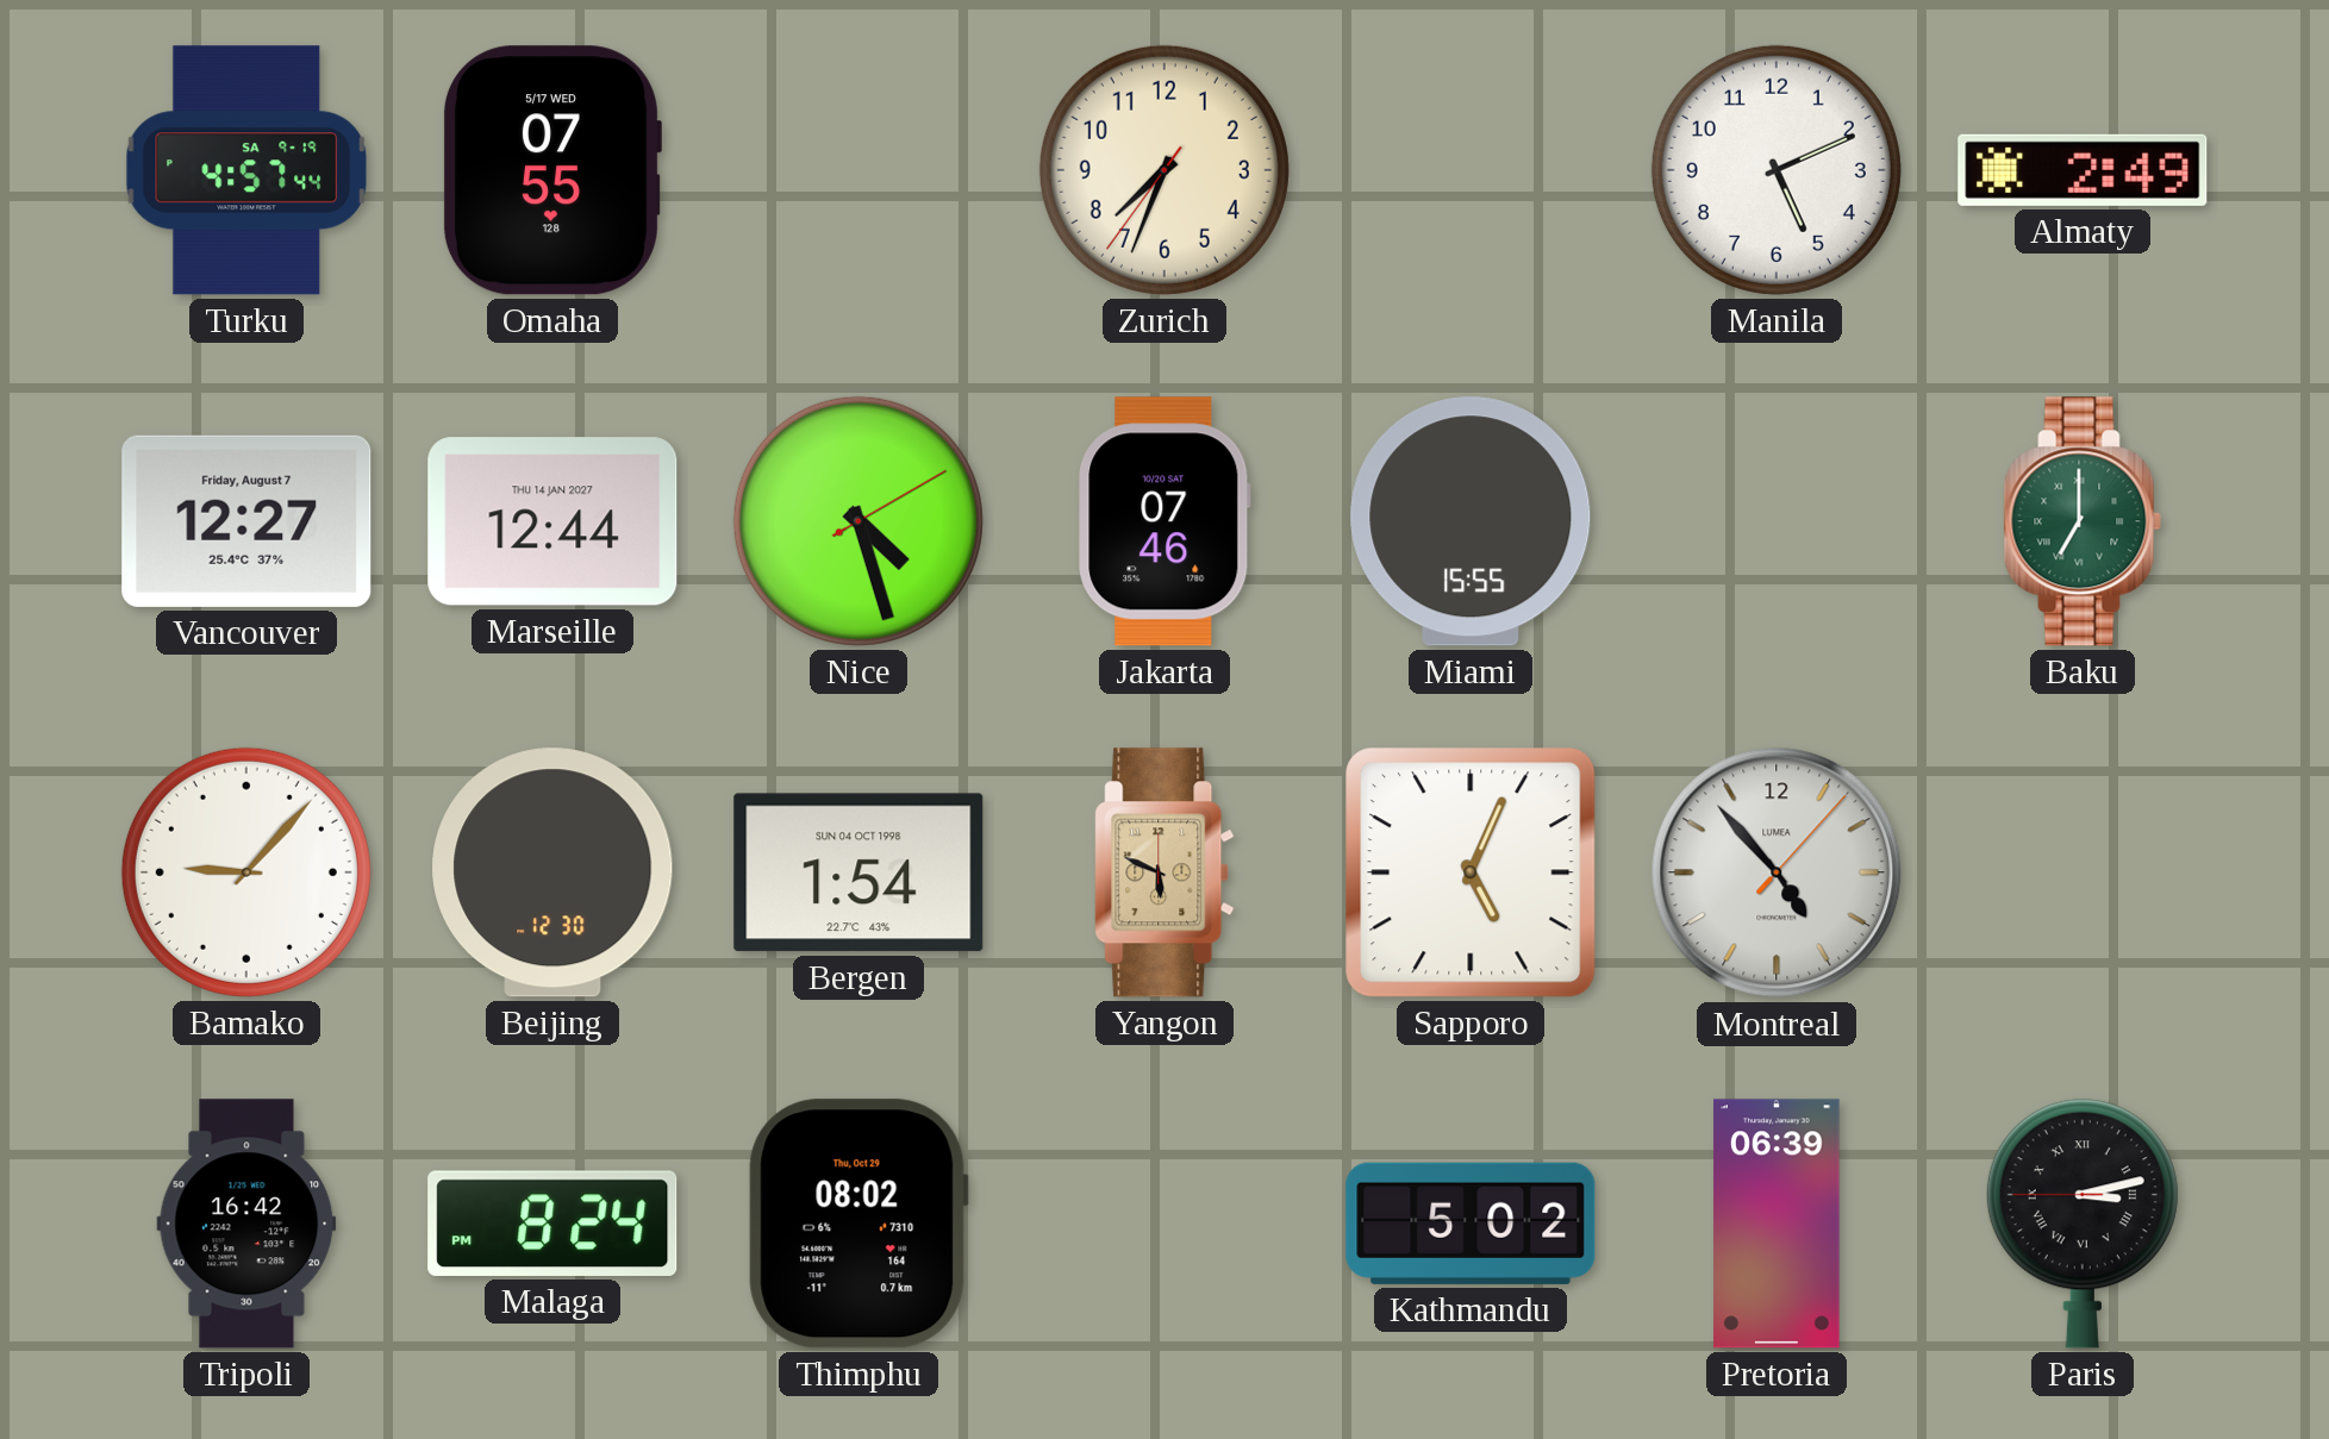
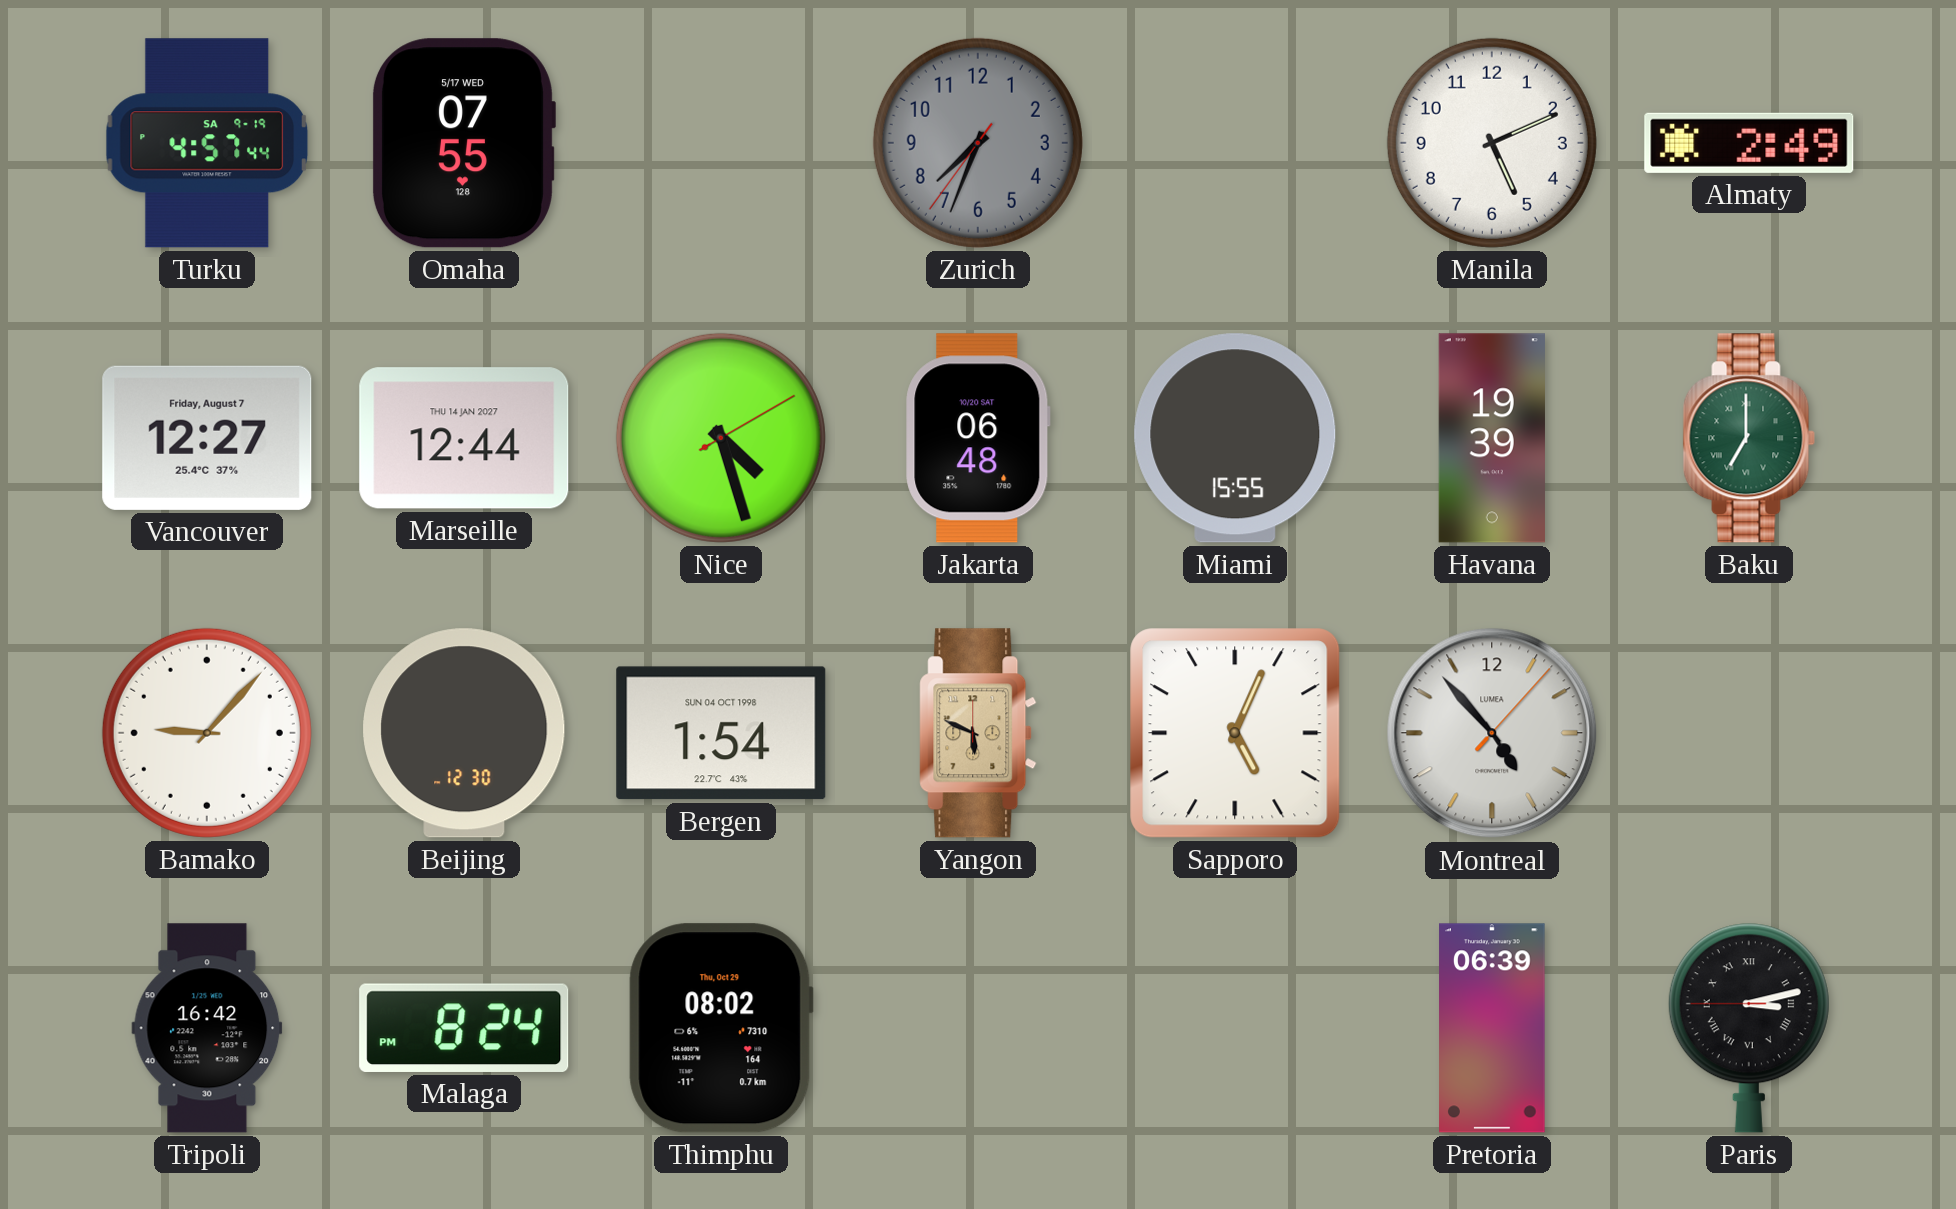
Zurich dial: cream -> grey (978, 143)
Jakarta: 07:46 -> 06:48 (978, 438)
Havana: none -> 19:39 (1492, 438)
Kathmandu: 5:02 -> none (1471, 1224)
